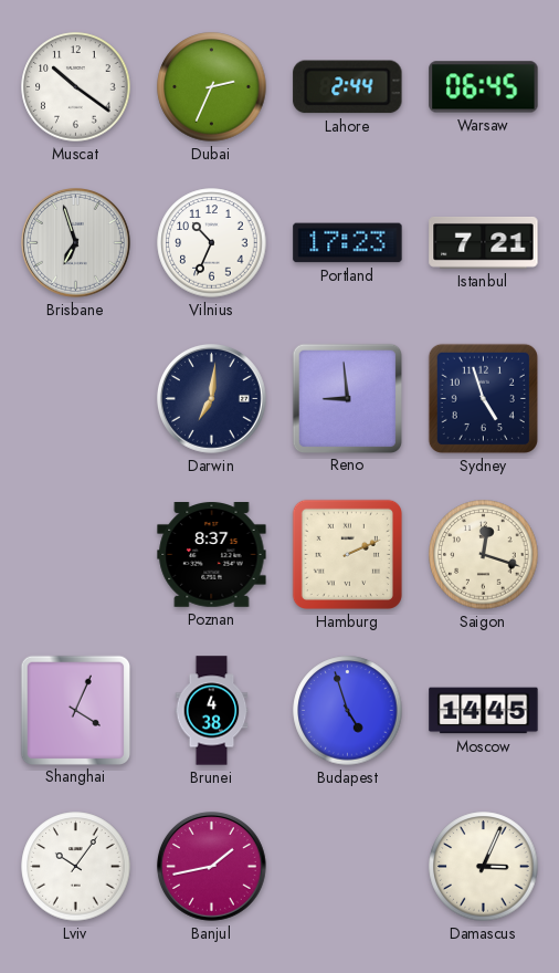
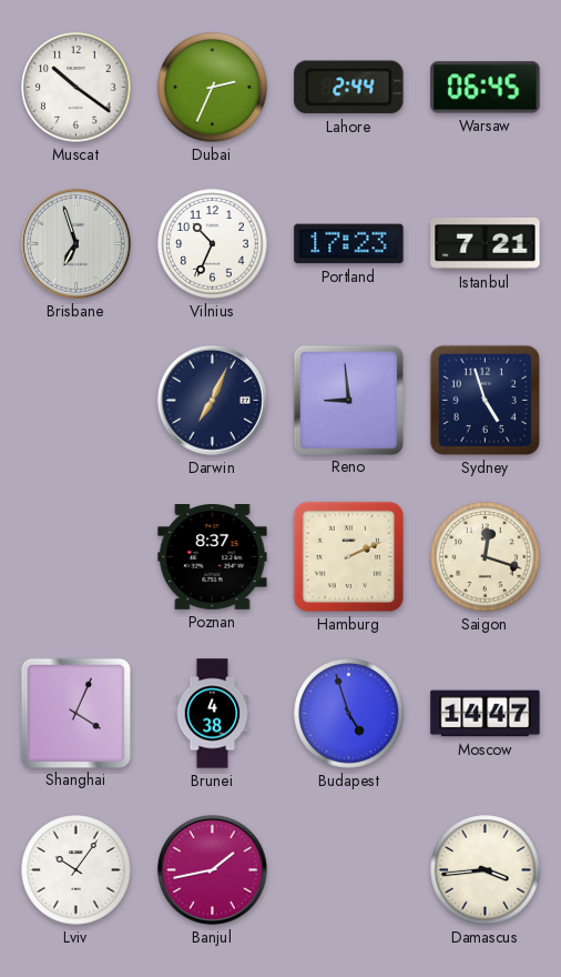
Darwin: 7:01 -> 7:04 (213, 401)
Moscow: 14:45 -> 14:47 (486, 714)
Damascus: 3:04 -> 3:44 (486, 870)
